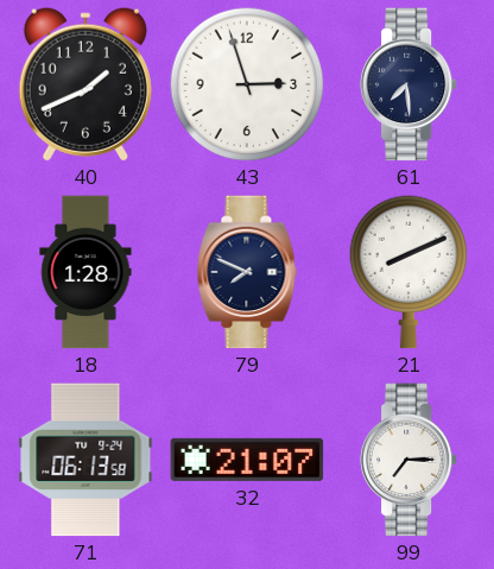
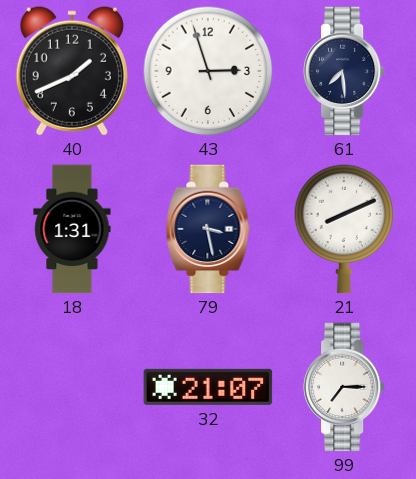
18: 1:28 -> 1:31 (72, 229)
79: 7:49 -> 3:28 (208, 229)
71: 06:13 -> none (85, 460)
